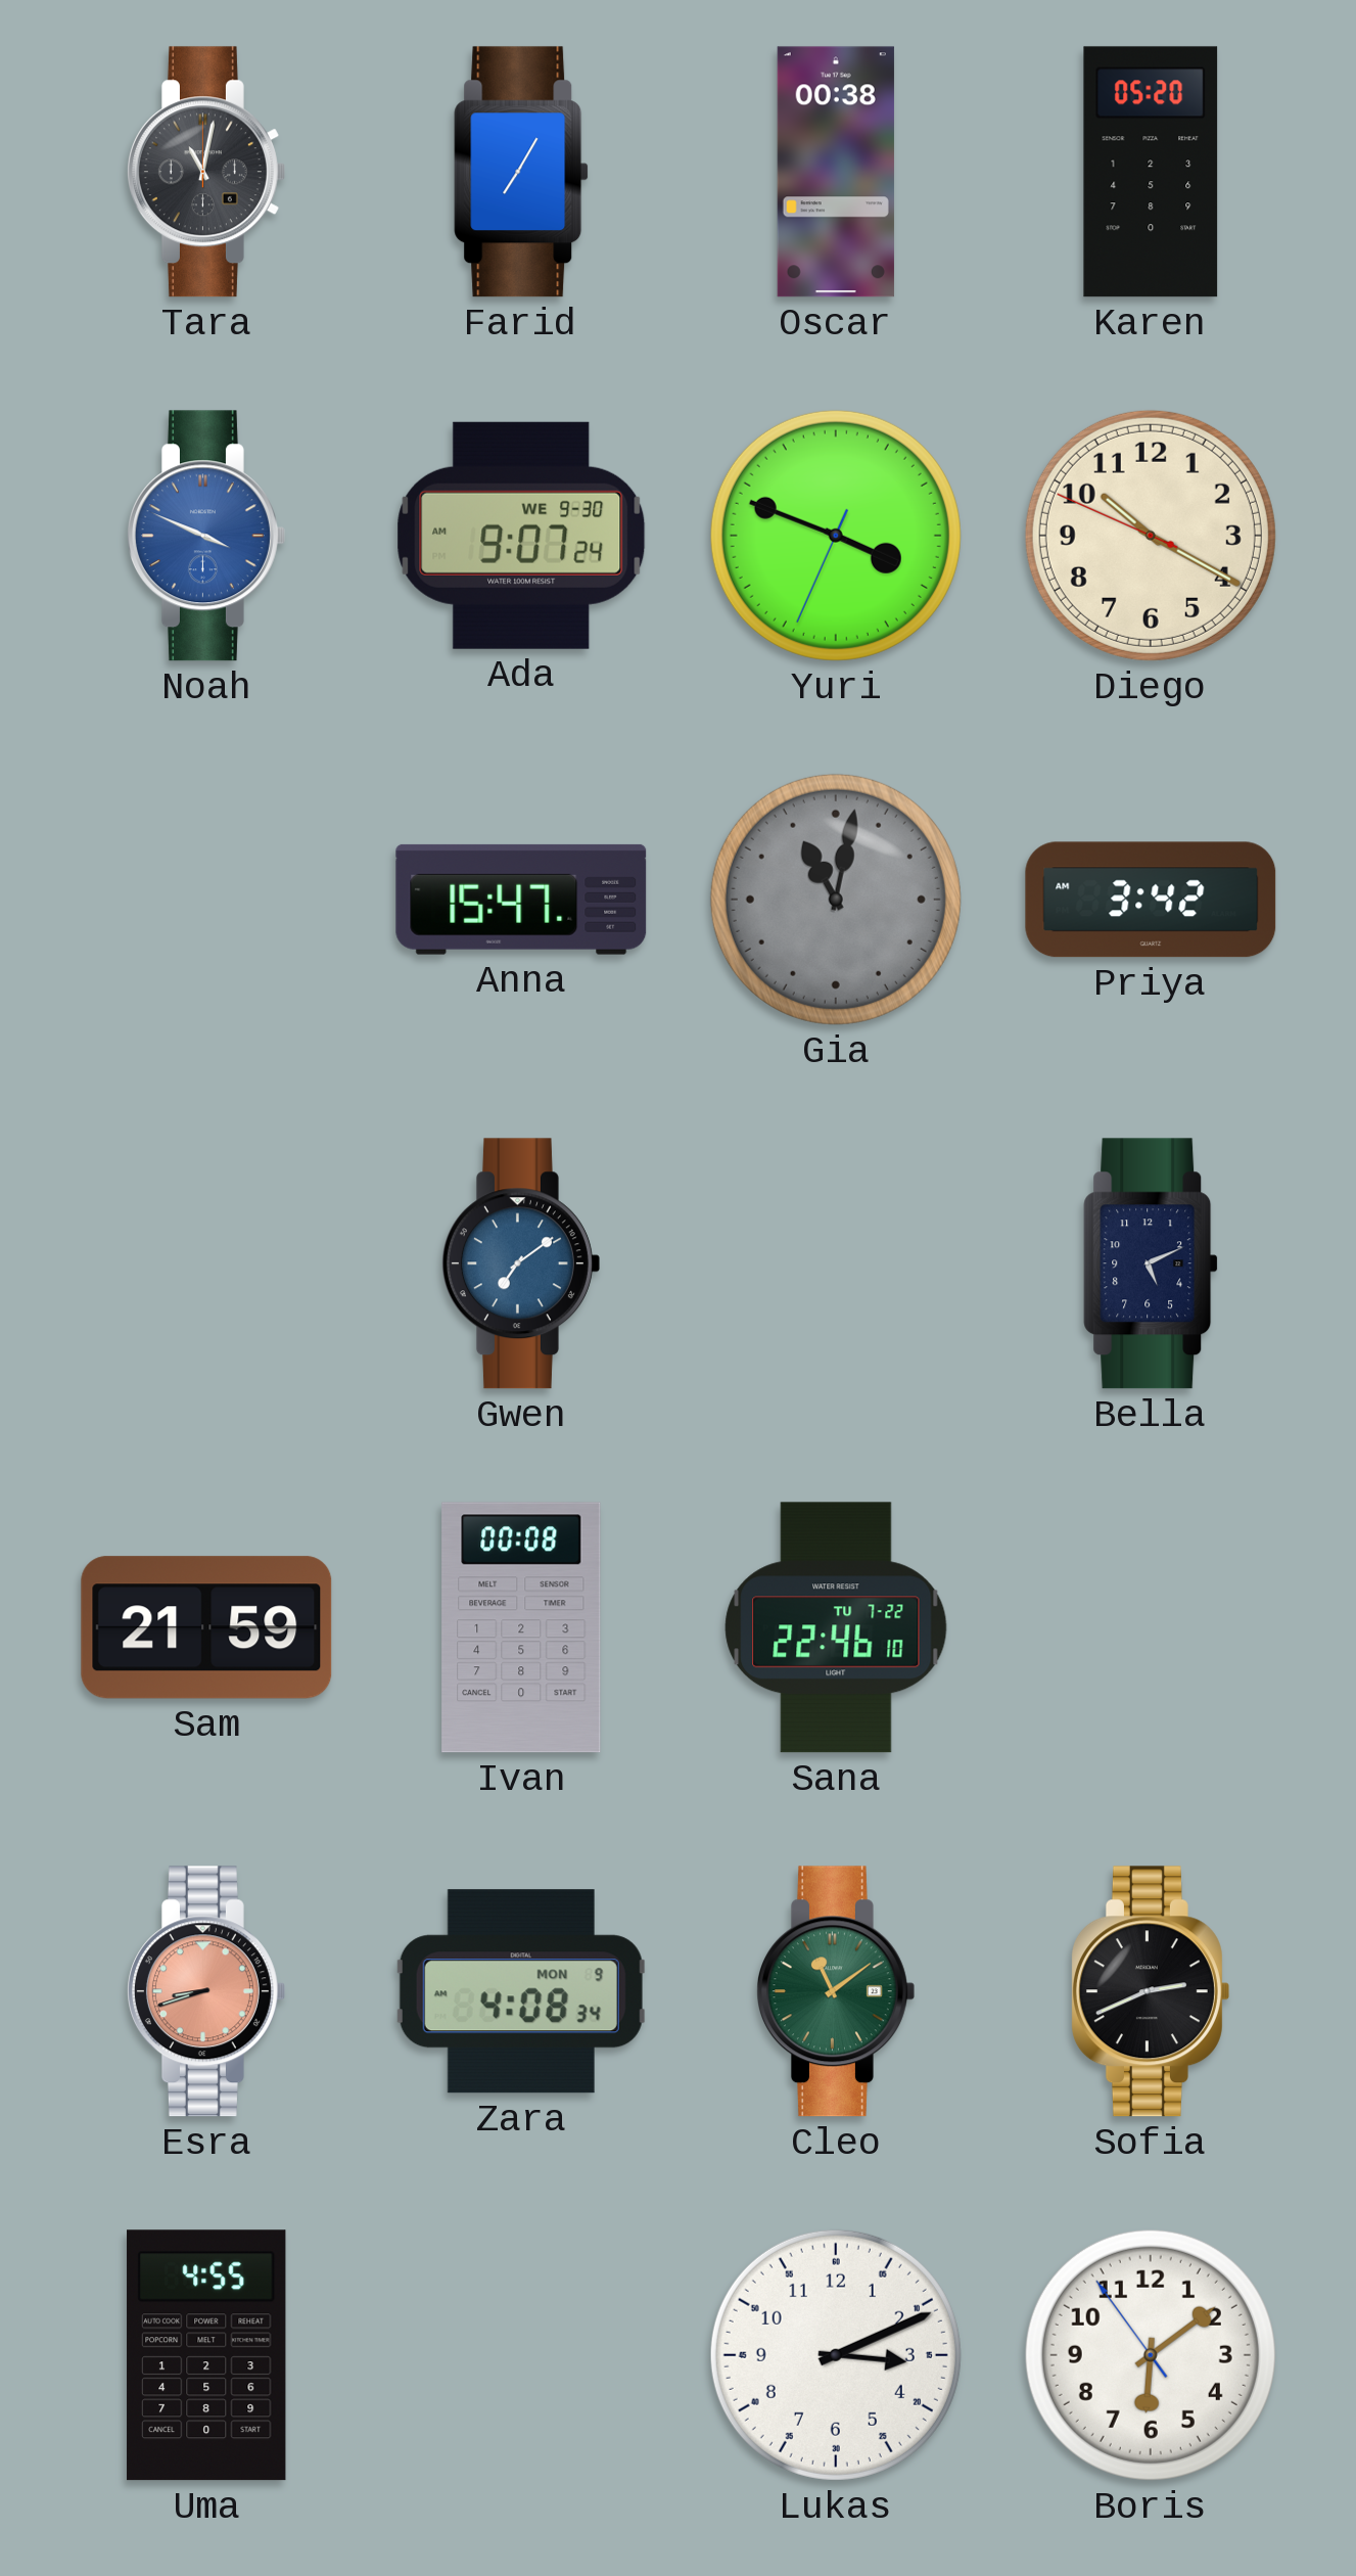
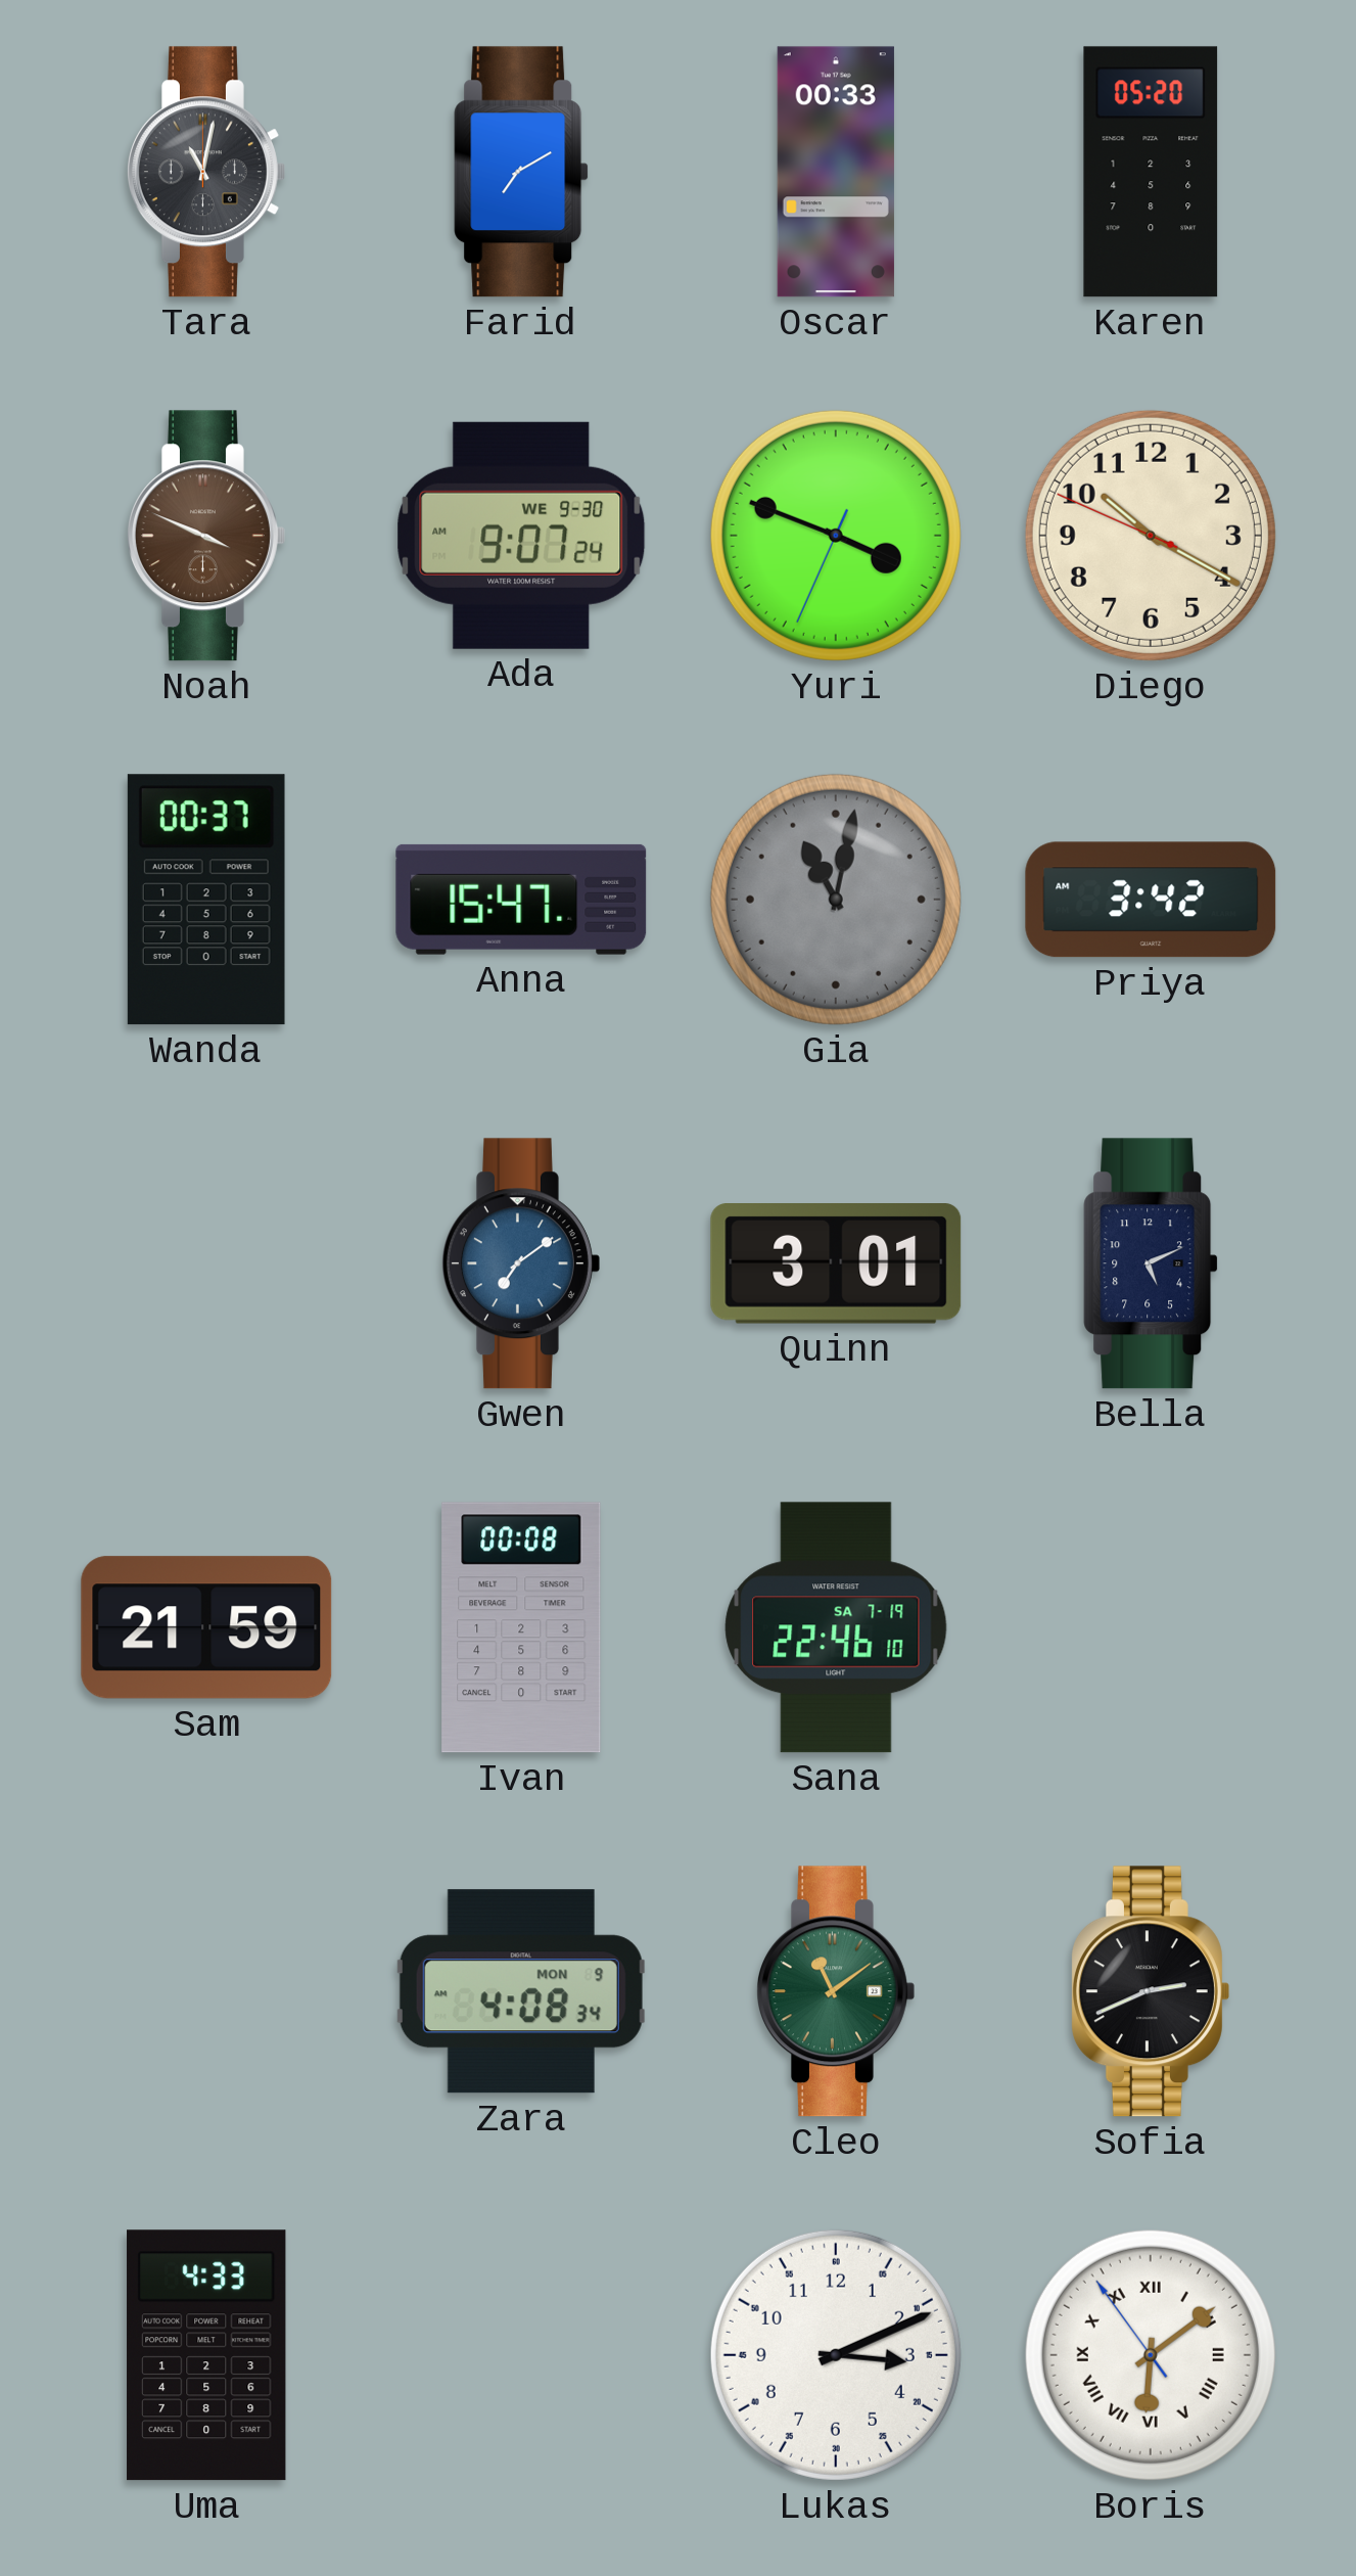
Farid: 7:05 -> 7:10 (521, 172)
Oscar: 00:38 -> 00:33 (836, 172)
Noah dial: blue -> brown (205, 536)
Wanda: none -> 00:37 (206, 900)
Quinn: none -> 3:01 (836, 1264)
Sana date: TU 7-22 -> SA 7-19 (836, 1627)
Esra: 8:42 -> none (205, 1991)
Uma: 4:55 -> 4:33 (206, 2355)
Boris numerals: Arabic -> Roman (1151, 2355)
